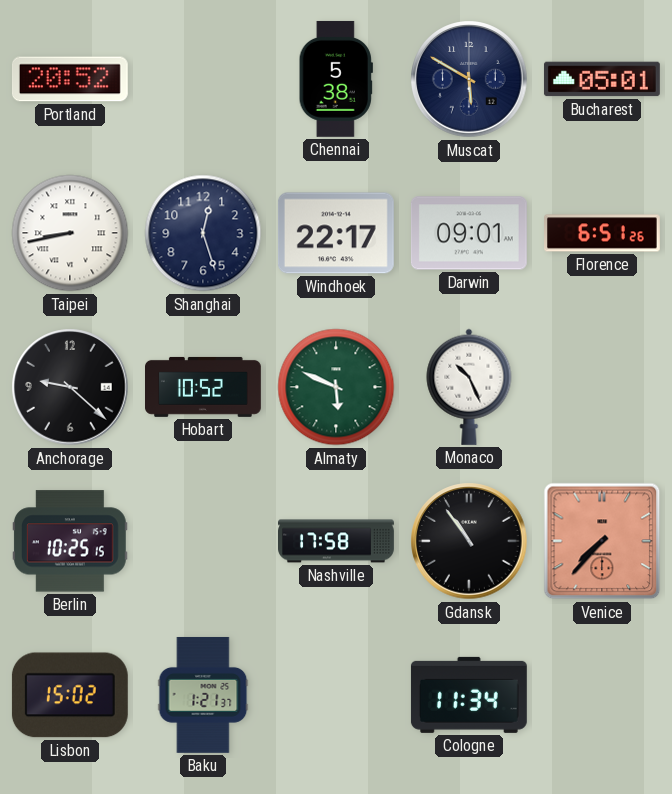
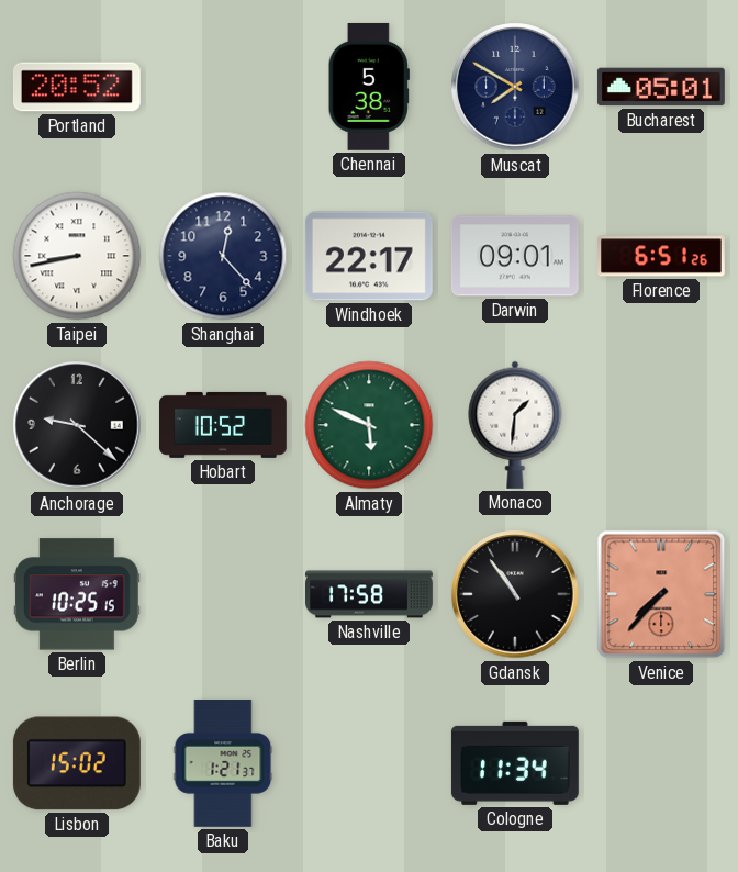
Muscat: 5:50 -> 7:50 (515, 87)
Shanghai: 12:27 -> 12:23 (223, 256)
Monaco: 10:26 -> 1:31 (515, 425)
